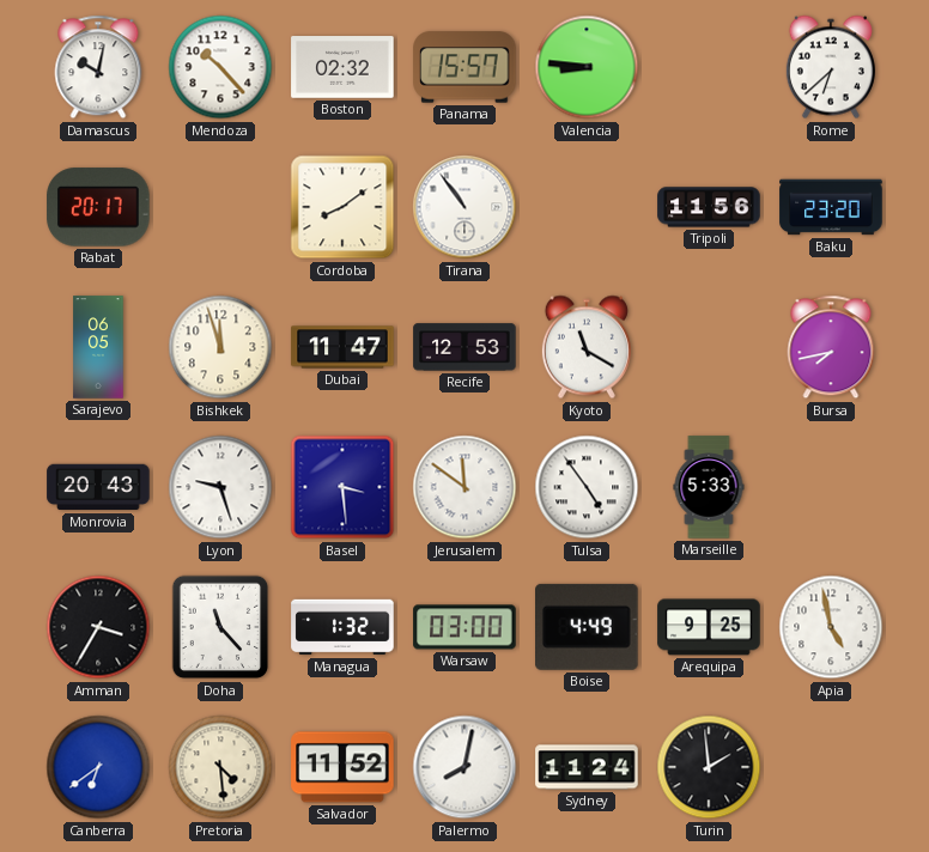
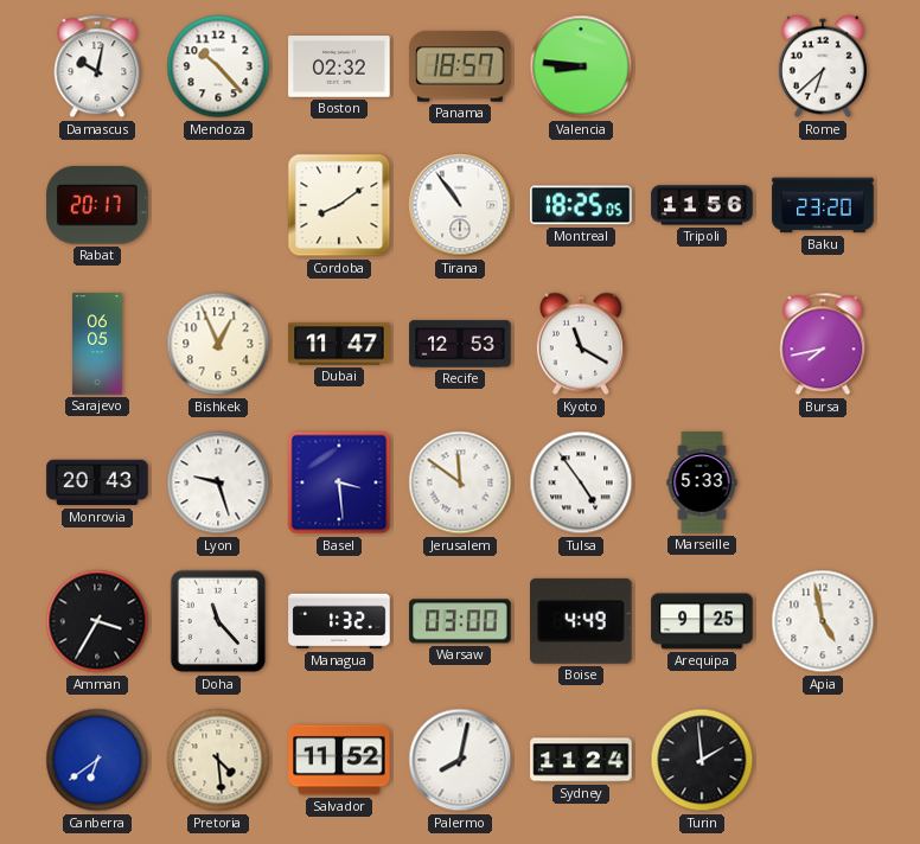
Panama: 15:57 -> 18:57 (460, 66)
Montreal: none -> 18:25 (581, 205)
Bishkek: 11:57 -> 12:56 (218, 344)
